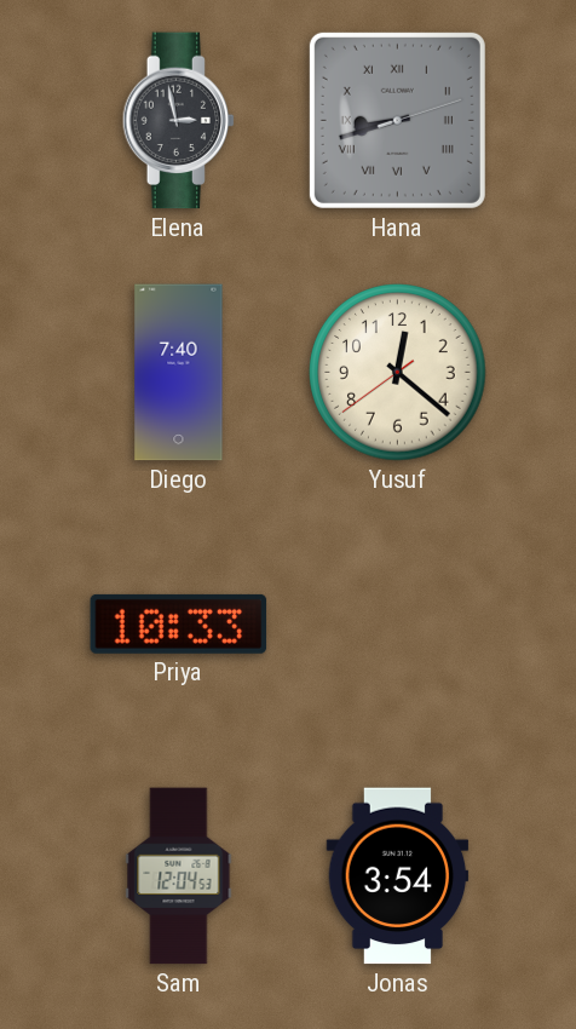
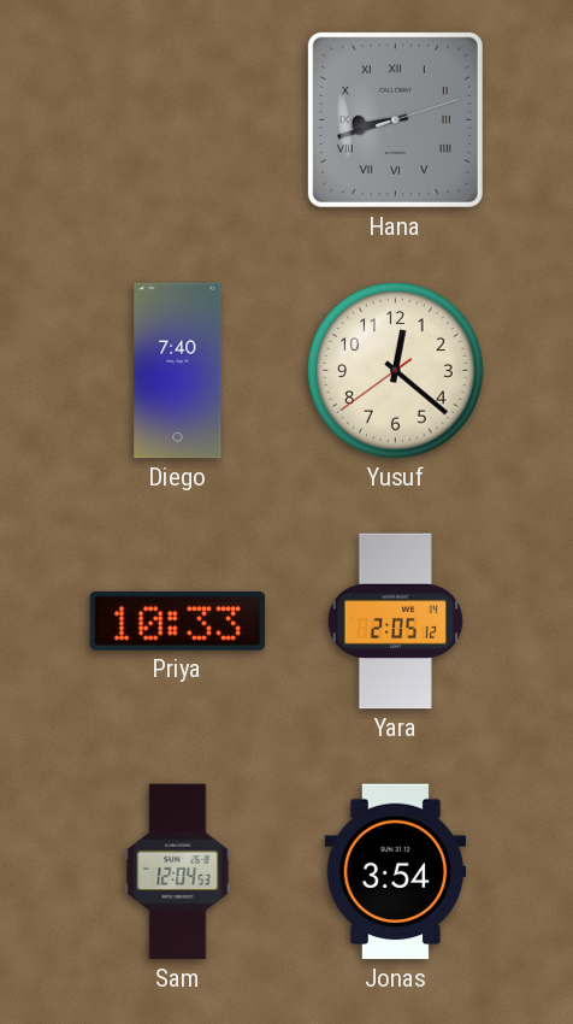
Elena: 2:58 -> none (179, 121)
Yara: none -> 2:05 (395, 622)
